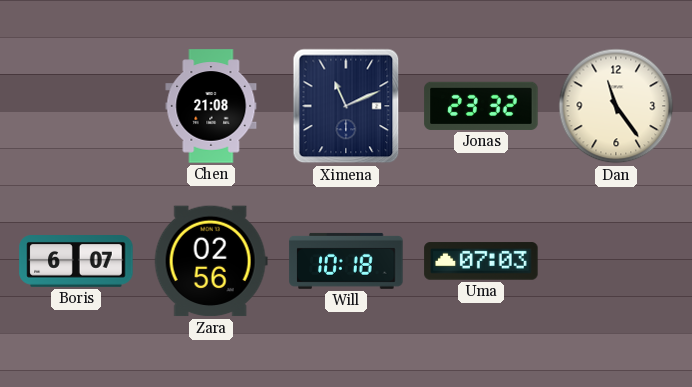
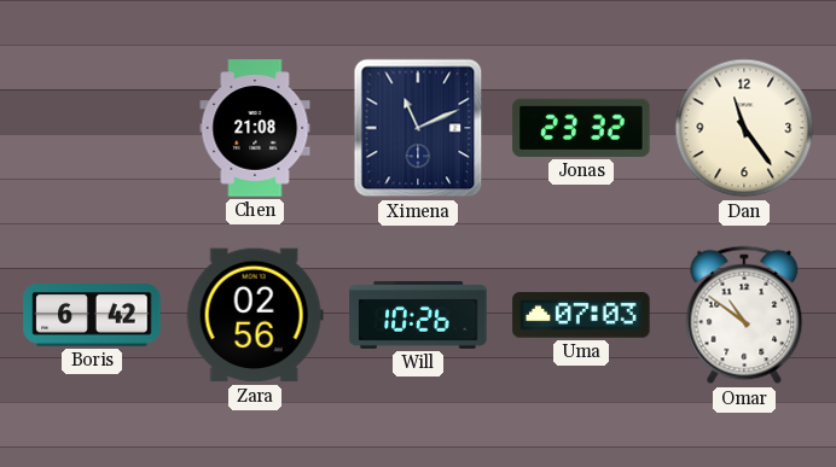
Boris: 6:07 -> 6:42 (92, 316)
Will: 10:18 -> 10:26 (418, 315)
Omar: none -> 10:51 (744, 315)
